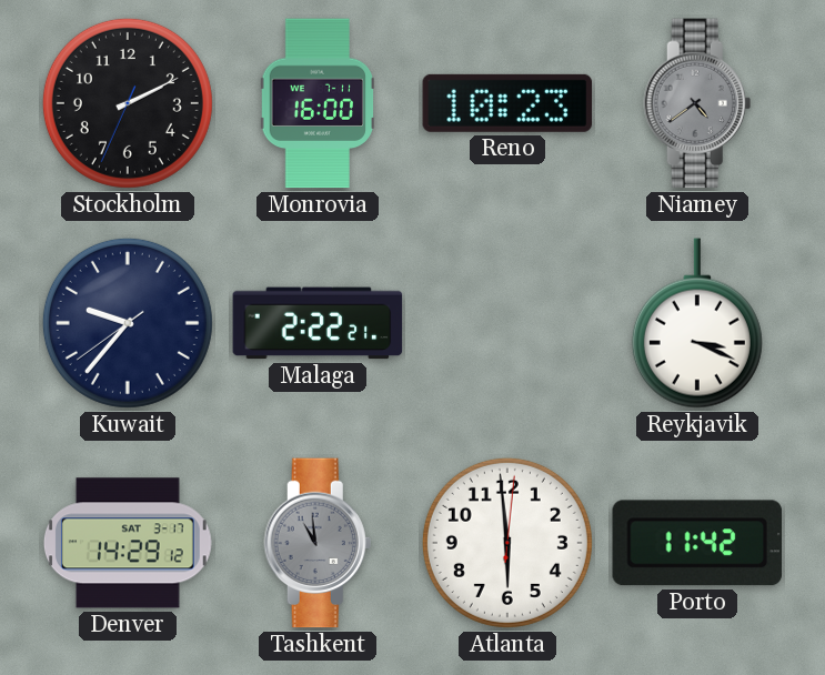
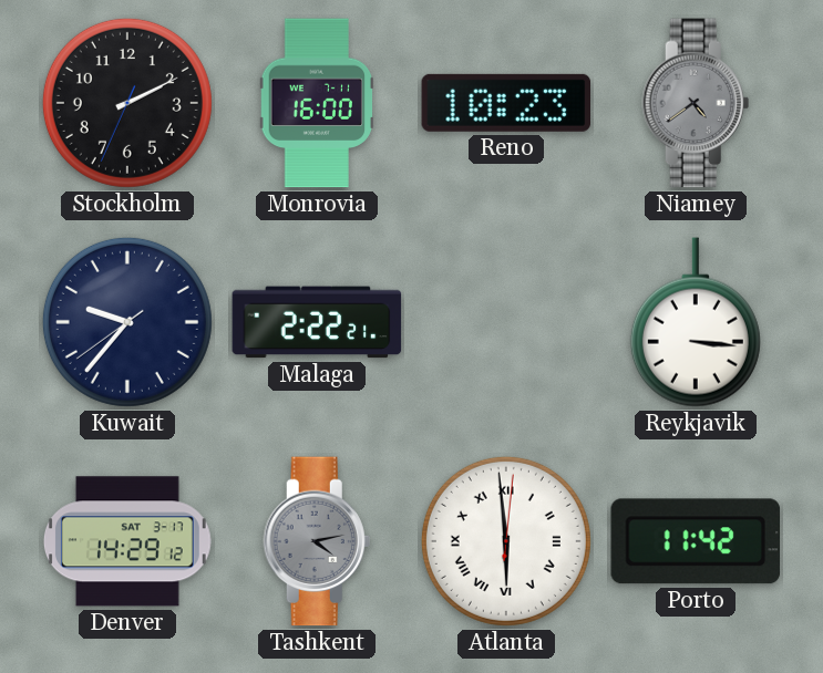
Reykjavik: 3:19 -> 3:16 (696, 322)
Tashkent: 10:59 -> 4:13 (317, 541)
Atlanta numerals: Arabic -> Roman (506, 541)
